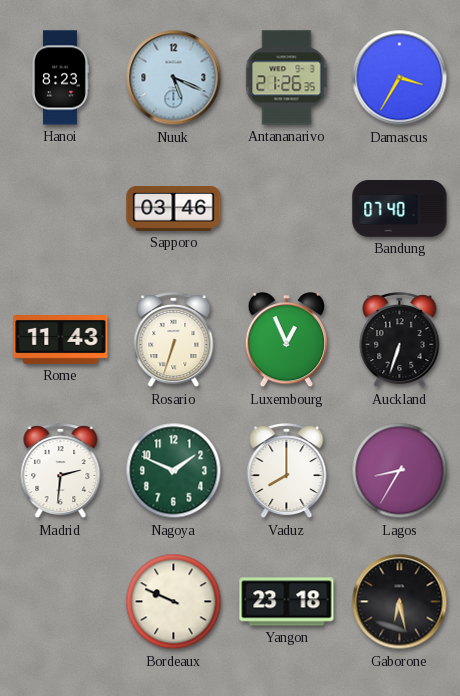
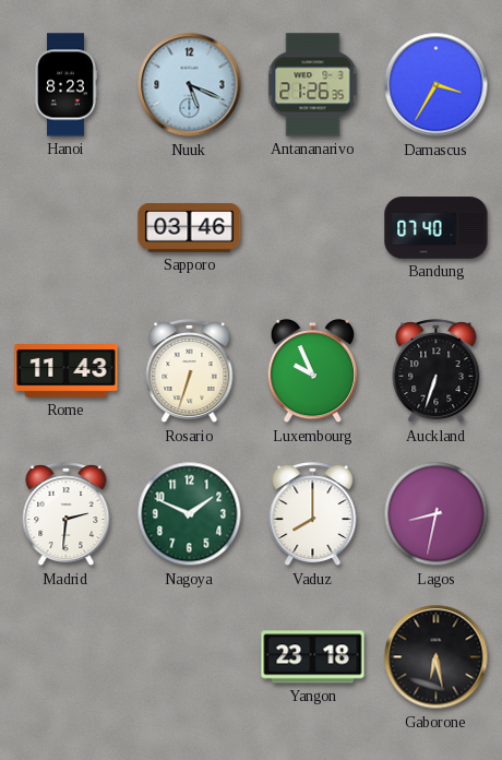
Luxembourg: 12:56 -> 9:56 (313, 372)
Lagos: 8:35 -> 8:32 (437, 514)
Bordeaux: 9:49 -> none (174, 602)
